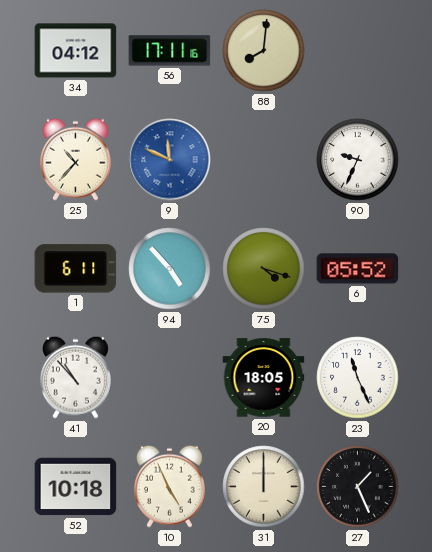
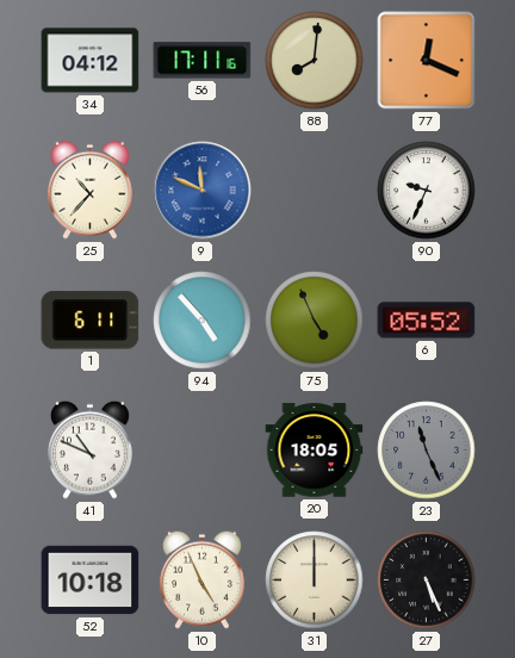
77: none -> 12:19 (427, 61)
75: 4:18 -> 4:56 (315, 321)
41: 10:53 -> 10:49 (89, 449)
23 dial: white -> grey (427, 451)
27: 1:26 -> 5:26 (427, 581)
